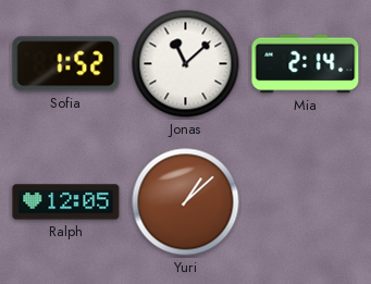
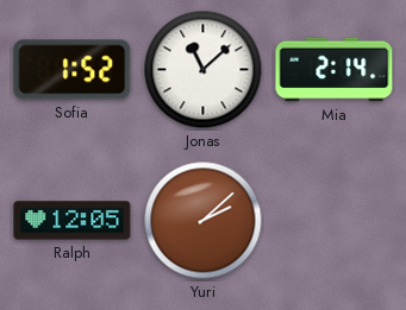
Yuri: 1:08 -> 2:08 (204, 221)
